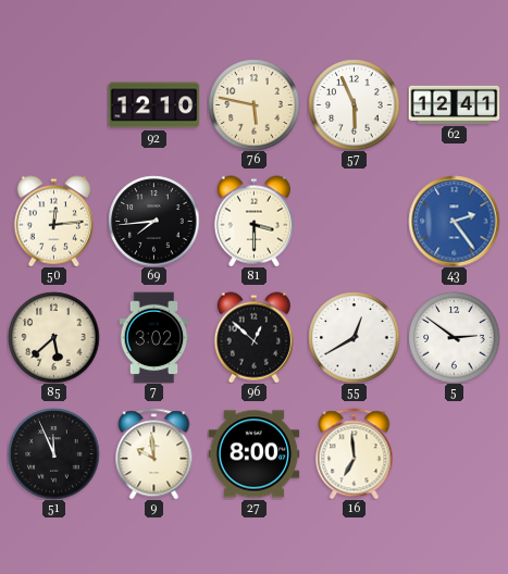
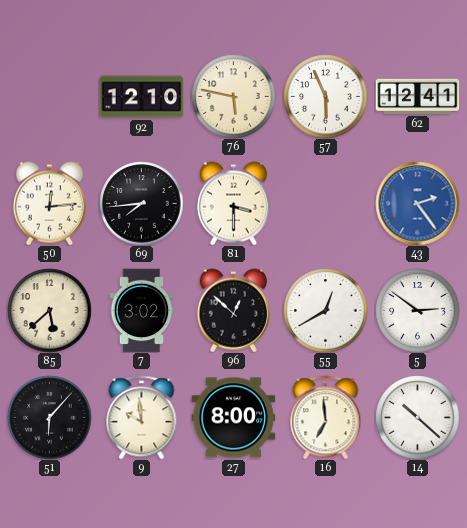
51: 11:56 -> 6:07 (49, 417)
14: none -> 10:22 (417, 417)
